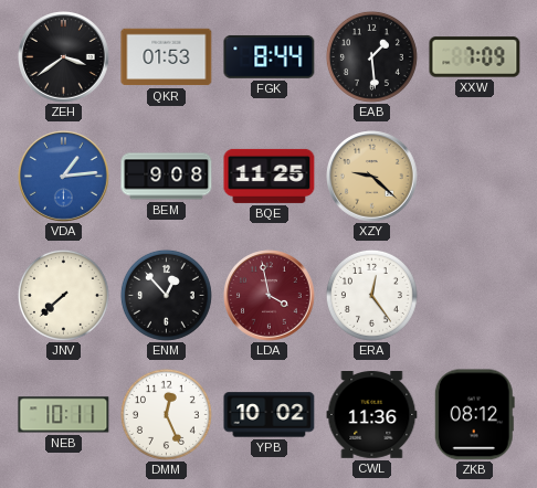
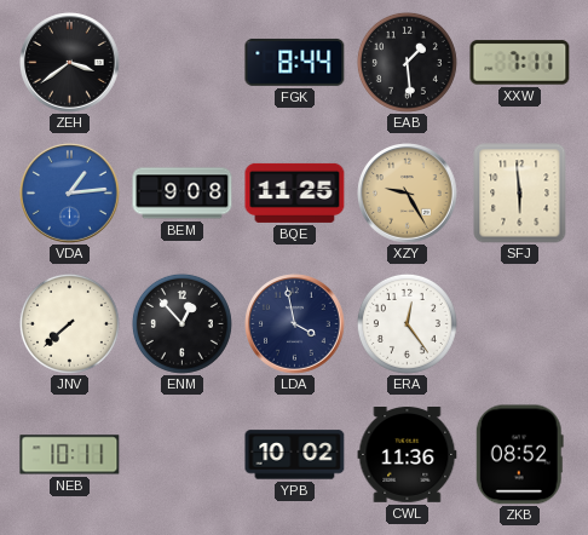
QKR: 01:53 -> none (167, 57)
XXW: 7:09 -> 7:11 (520, 63)
XZY: 9:22 -> 9:25 (408, 194)
SFJ: none -> 5:59 (520, 194)
LDA dial: burgundy -> navy (295, 324)
DMM: 12:26 -> none (166, 414)
ZKB: 08:12 -> 08:52 (519, 455)
